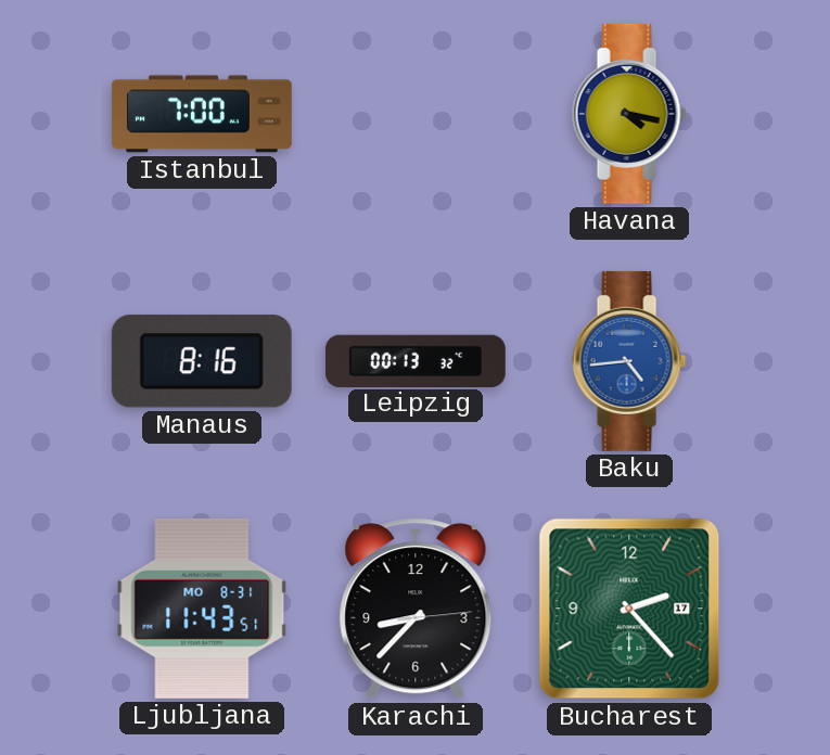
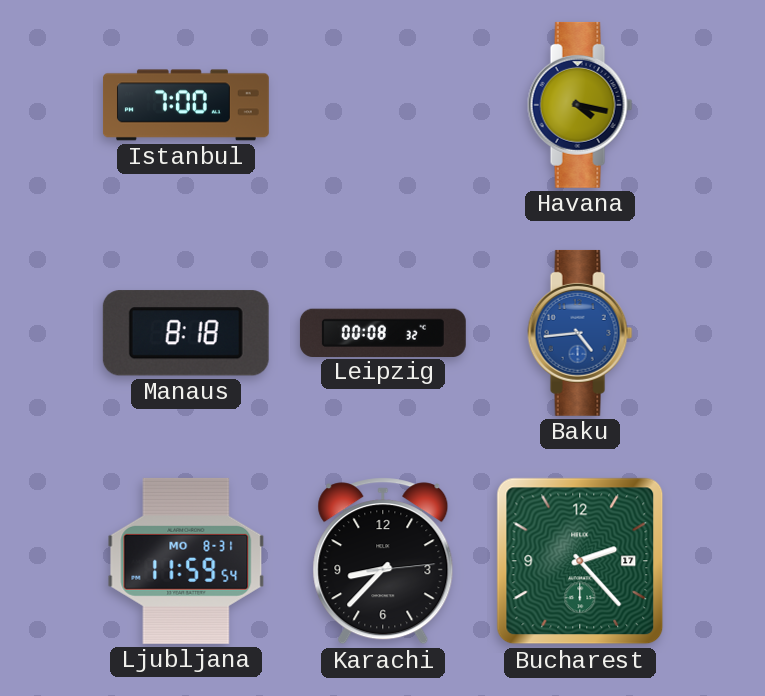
Manaus: 8:16 -> 8:18 (186, 333)
Leipzig: 00:13 -> 00:08 (383, 332)
Ljubljana: 11:43 -> 11:59 (186, 561)
